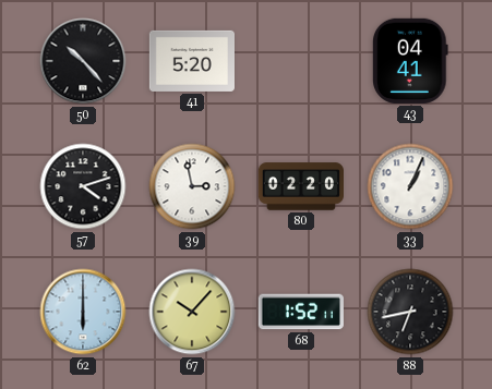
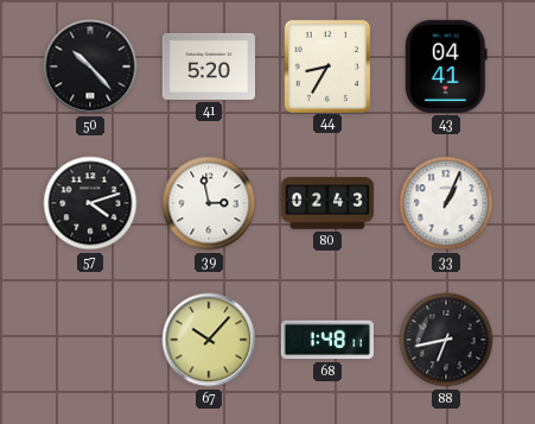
44: none -> 8:35 (327, 65)
80: 02:20 -> 02:43 (326, 203)
62: 6:00 -> none (83, 312)
68: 1:52 -> 1:48 (327, 340)
